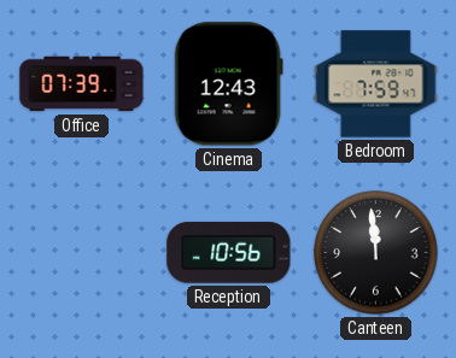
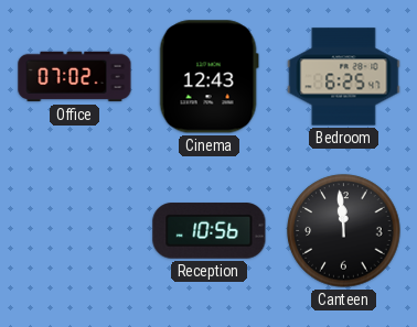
Office: 07:39 -> 07:02 (75, 77)
Bedroom: 7:59 -> 6:25 (344, 77)
